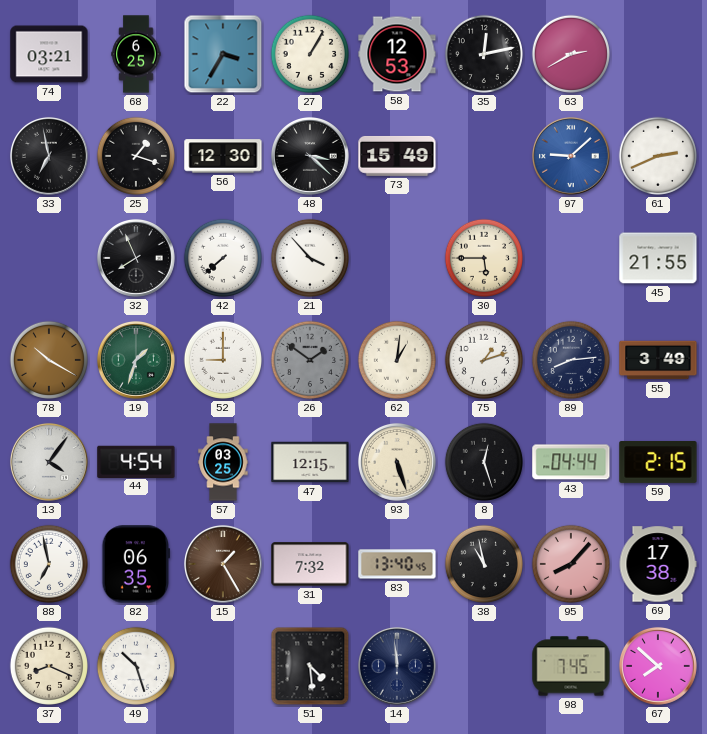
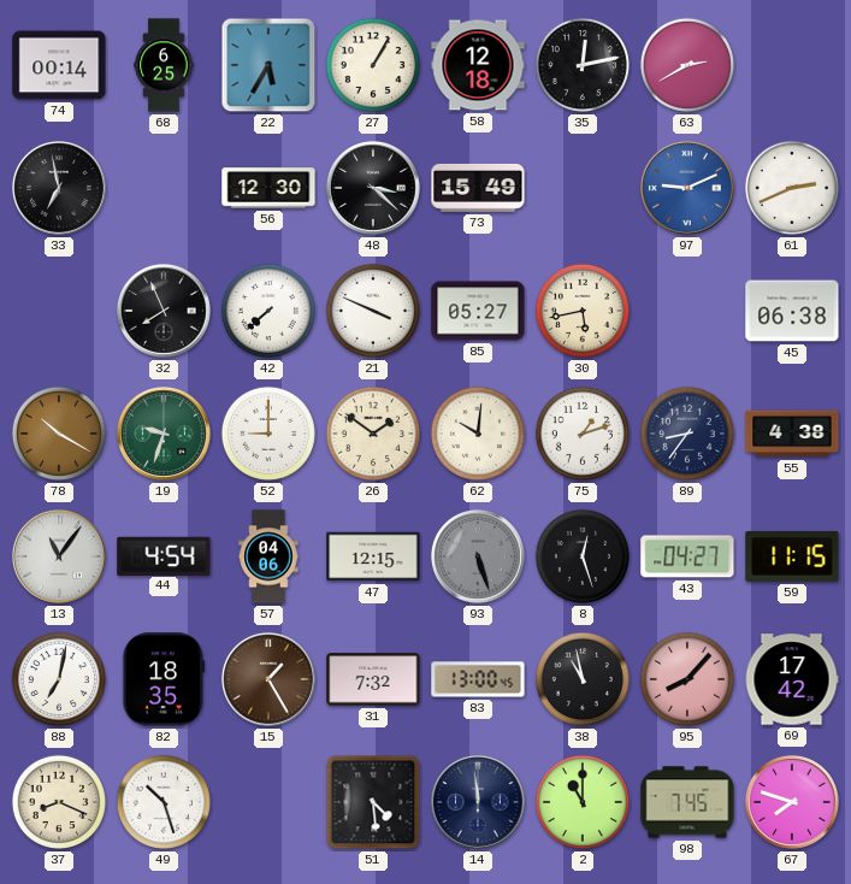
74: 03:21 -> 00:14 (59, 65)
22: 3:35 -> 5:35 (268, 65)
58: 12:53 -> 12:18 (478, 65)
25: 1:18 -> none (136, 156)
97: 9:08 -> 9:11 (687, 188)
21: 3:53 -> 3:49 (373, 311)
85: none -> 05:27 (478, 311)
30: 5:45 -> 5:43 (583, 311)
45: 21:55 -> 06:38 (792, 311)
19: 1:33 -> 9:33 (164, 434)
26 dial: grey -> cream (373, 434)
62: 1:01 -> 10:01 (478, 434)
89: 8:14 -> 8:36 (687, 434)
55: 3:49 -> 4:38 (792, 434)
13: 4:06 -> 11:06 (59, 556)
57: 03:25 -> 04:06 (268, 556)
93 dial: cream -> grey (478, 556)
43: 04:44 -> 04:27 (687, 556)
59: 2:15 -> 11:15 (792, 556)
88: 6:58 -> 7:02 (59, 679)
82: 06:35 -> 18:35 (164, 679)
83: 13:40 -> 13:00 (478, 679)
69: 17:38 -> 17:42 (792, 679)
2: none -> 11:00 (583, 802)
67: 7:52 -> 7:48 (792, 802)
